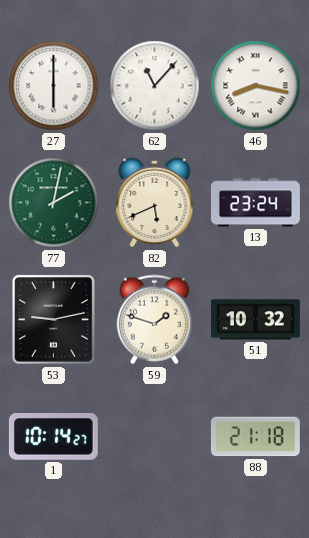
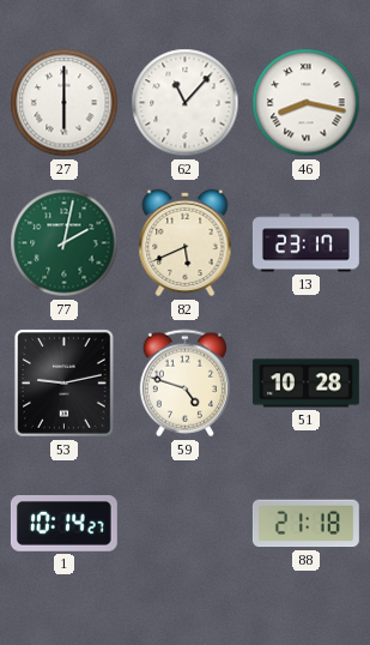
13: 23:24 -> 23:17 (305, 243)
59: 1:48 -> 4:48 (184, 384)
51: 10:32 -> 10:28 (305, 384)
